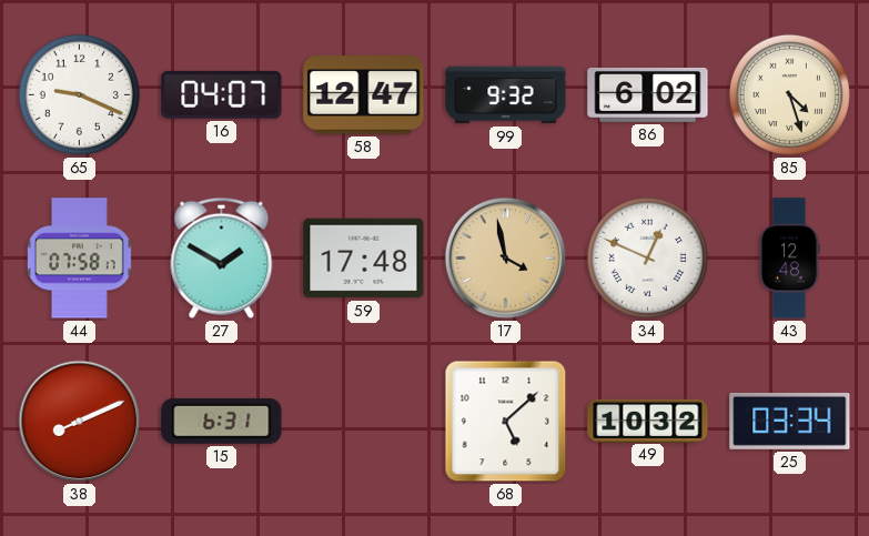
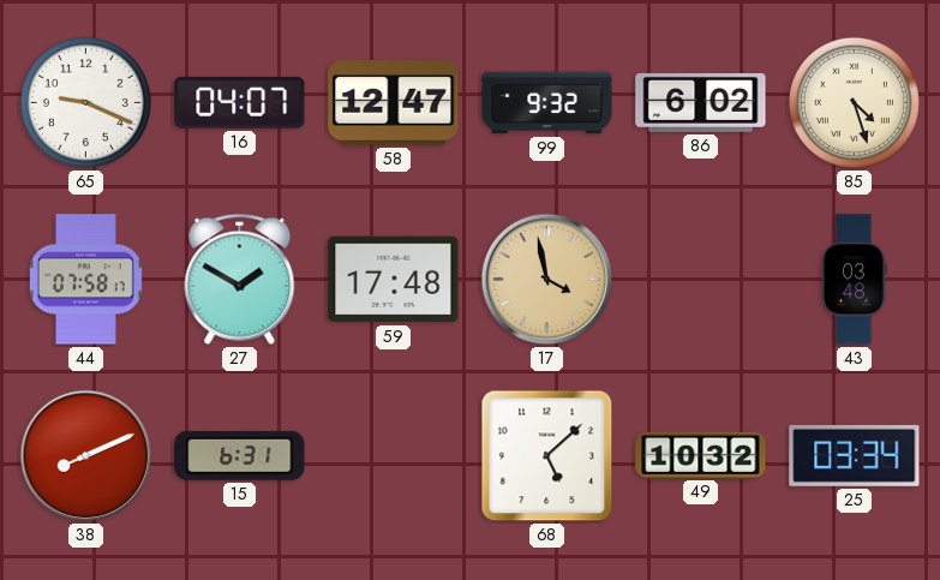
34: 12:49 -> none (647, 257)
43: 12:48 -> 03:48 (854, 280)
